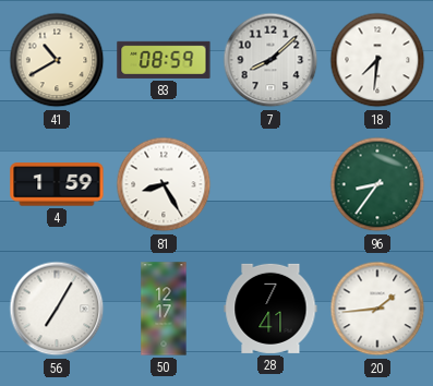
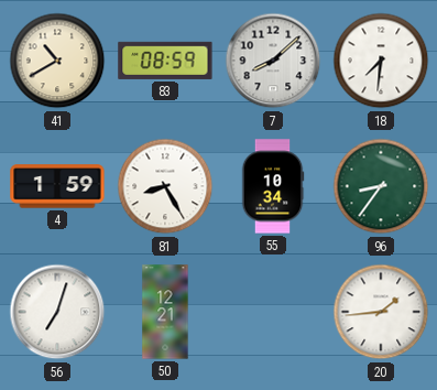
55: none -> 10:34 (273, 186)
56: 7:05 -> 7:03 (57, 312)
50: 12:17 -> 12:21 (165, 312)
28: 7:41 -> none (270, 309)
